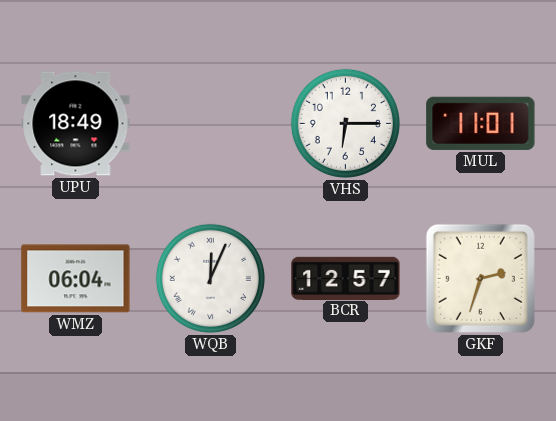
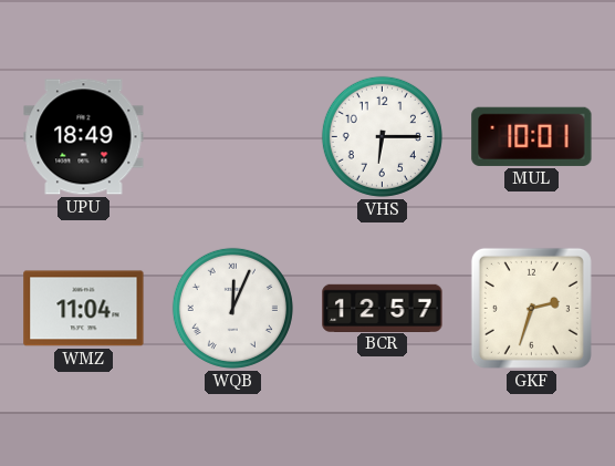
MUL: 11:01 -> 10:01 (532, 136)
WMZ: 06:04 -> 11:04 (84, 309)
